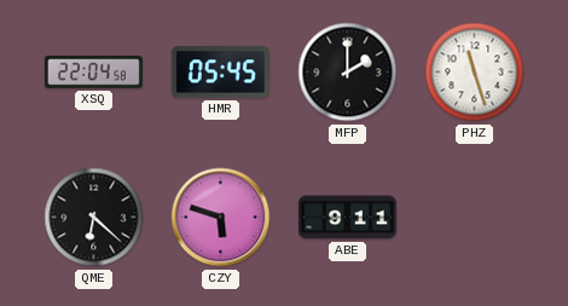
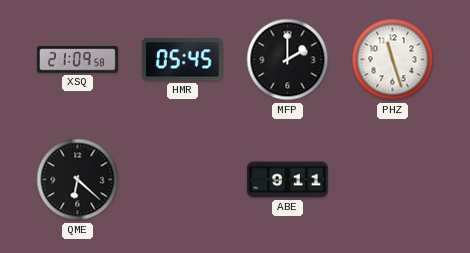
XSQ: 22:04 -> 21:09 (77, 60)
CZY: 5:48 -> none (221, 218)
